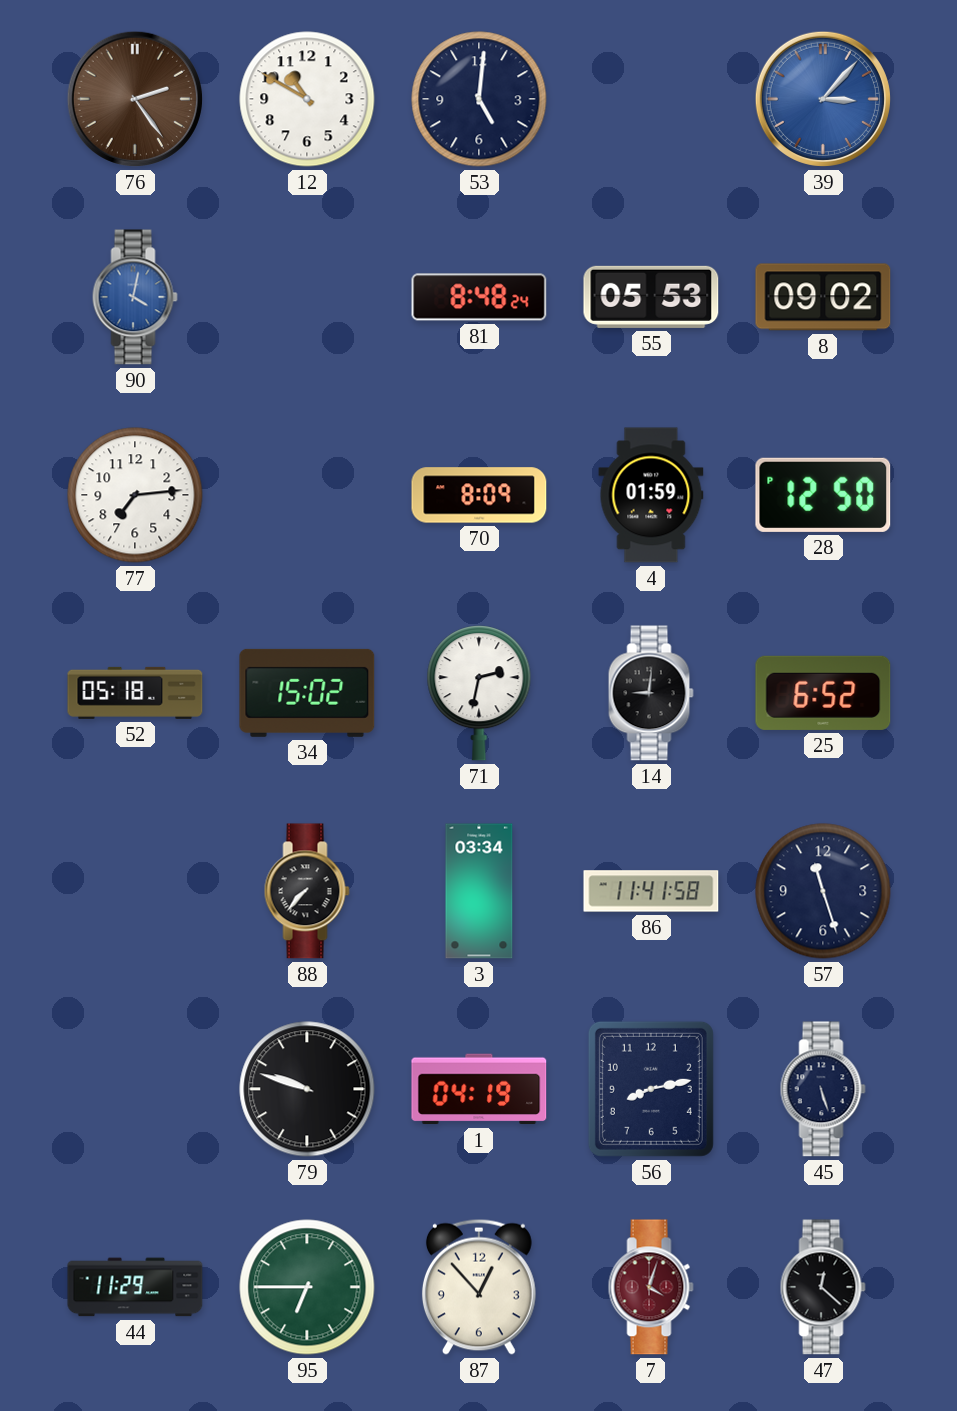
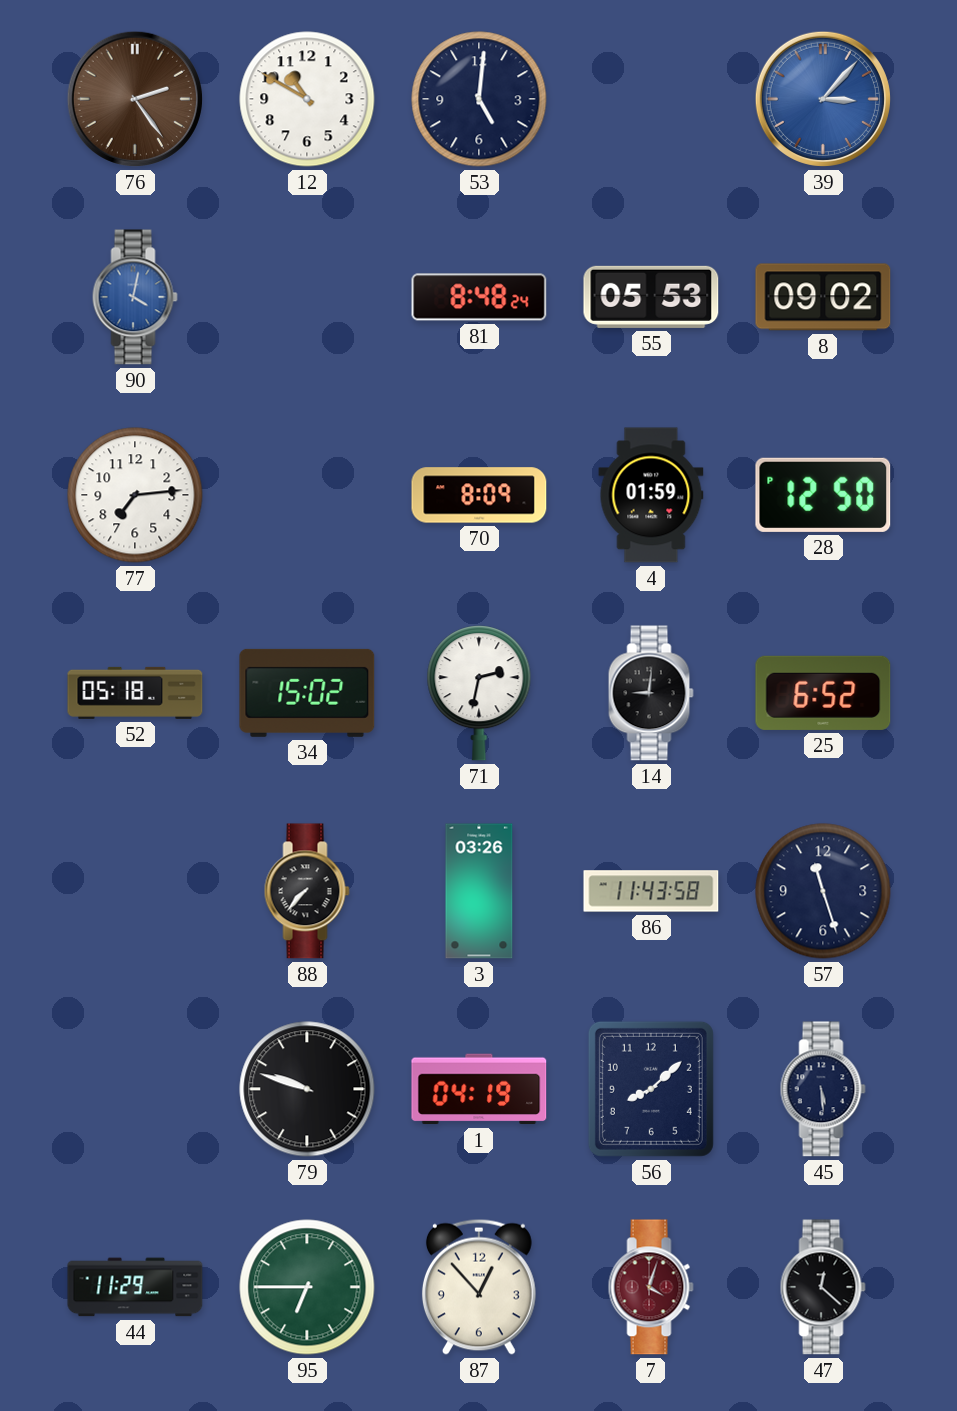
3: 03:34 -> 03:26 (479, 891)
86: 11:41 -> 11:43 (651, 891)
56: 8:13 -> 8:08 (651, 1089)
45: 5:27 -> 5:29 (823, 1089)
